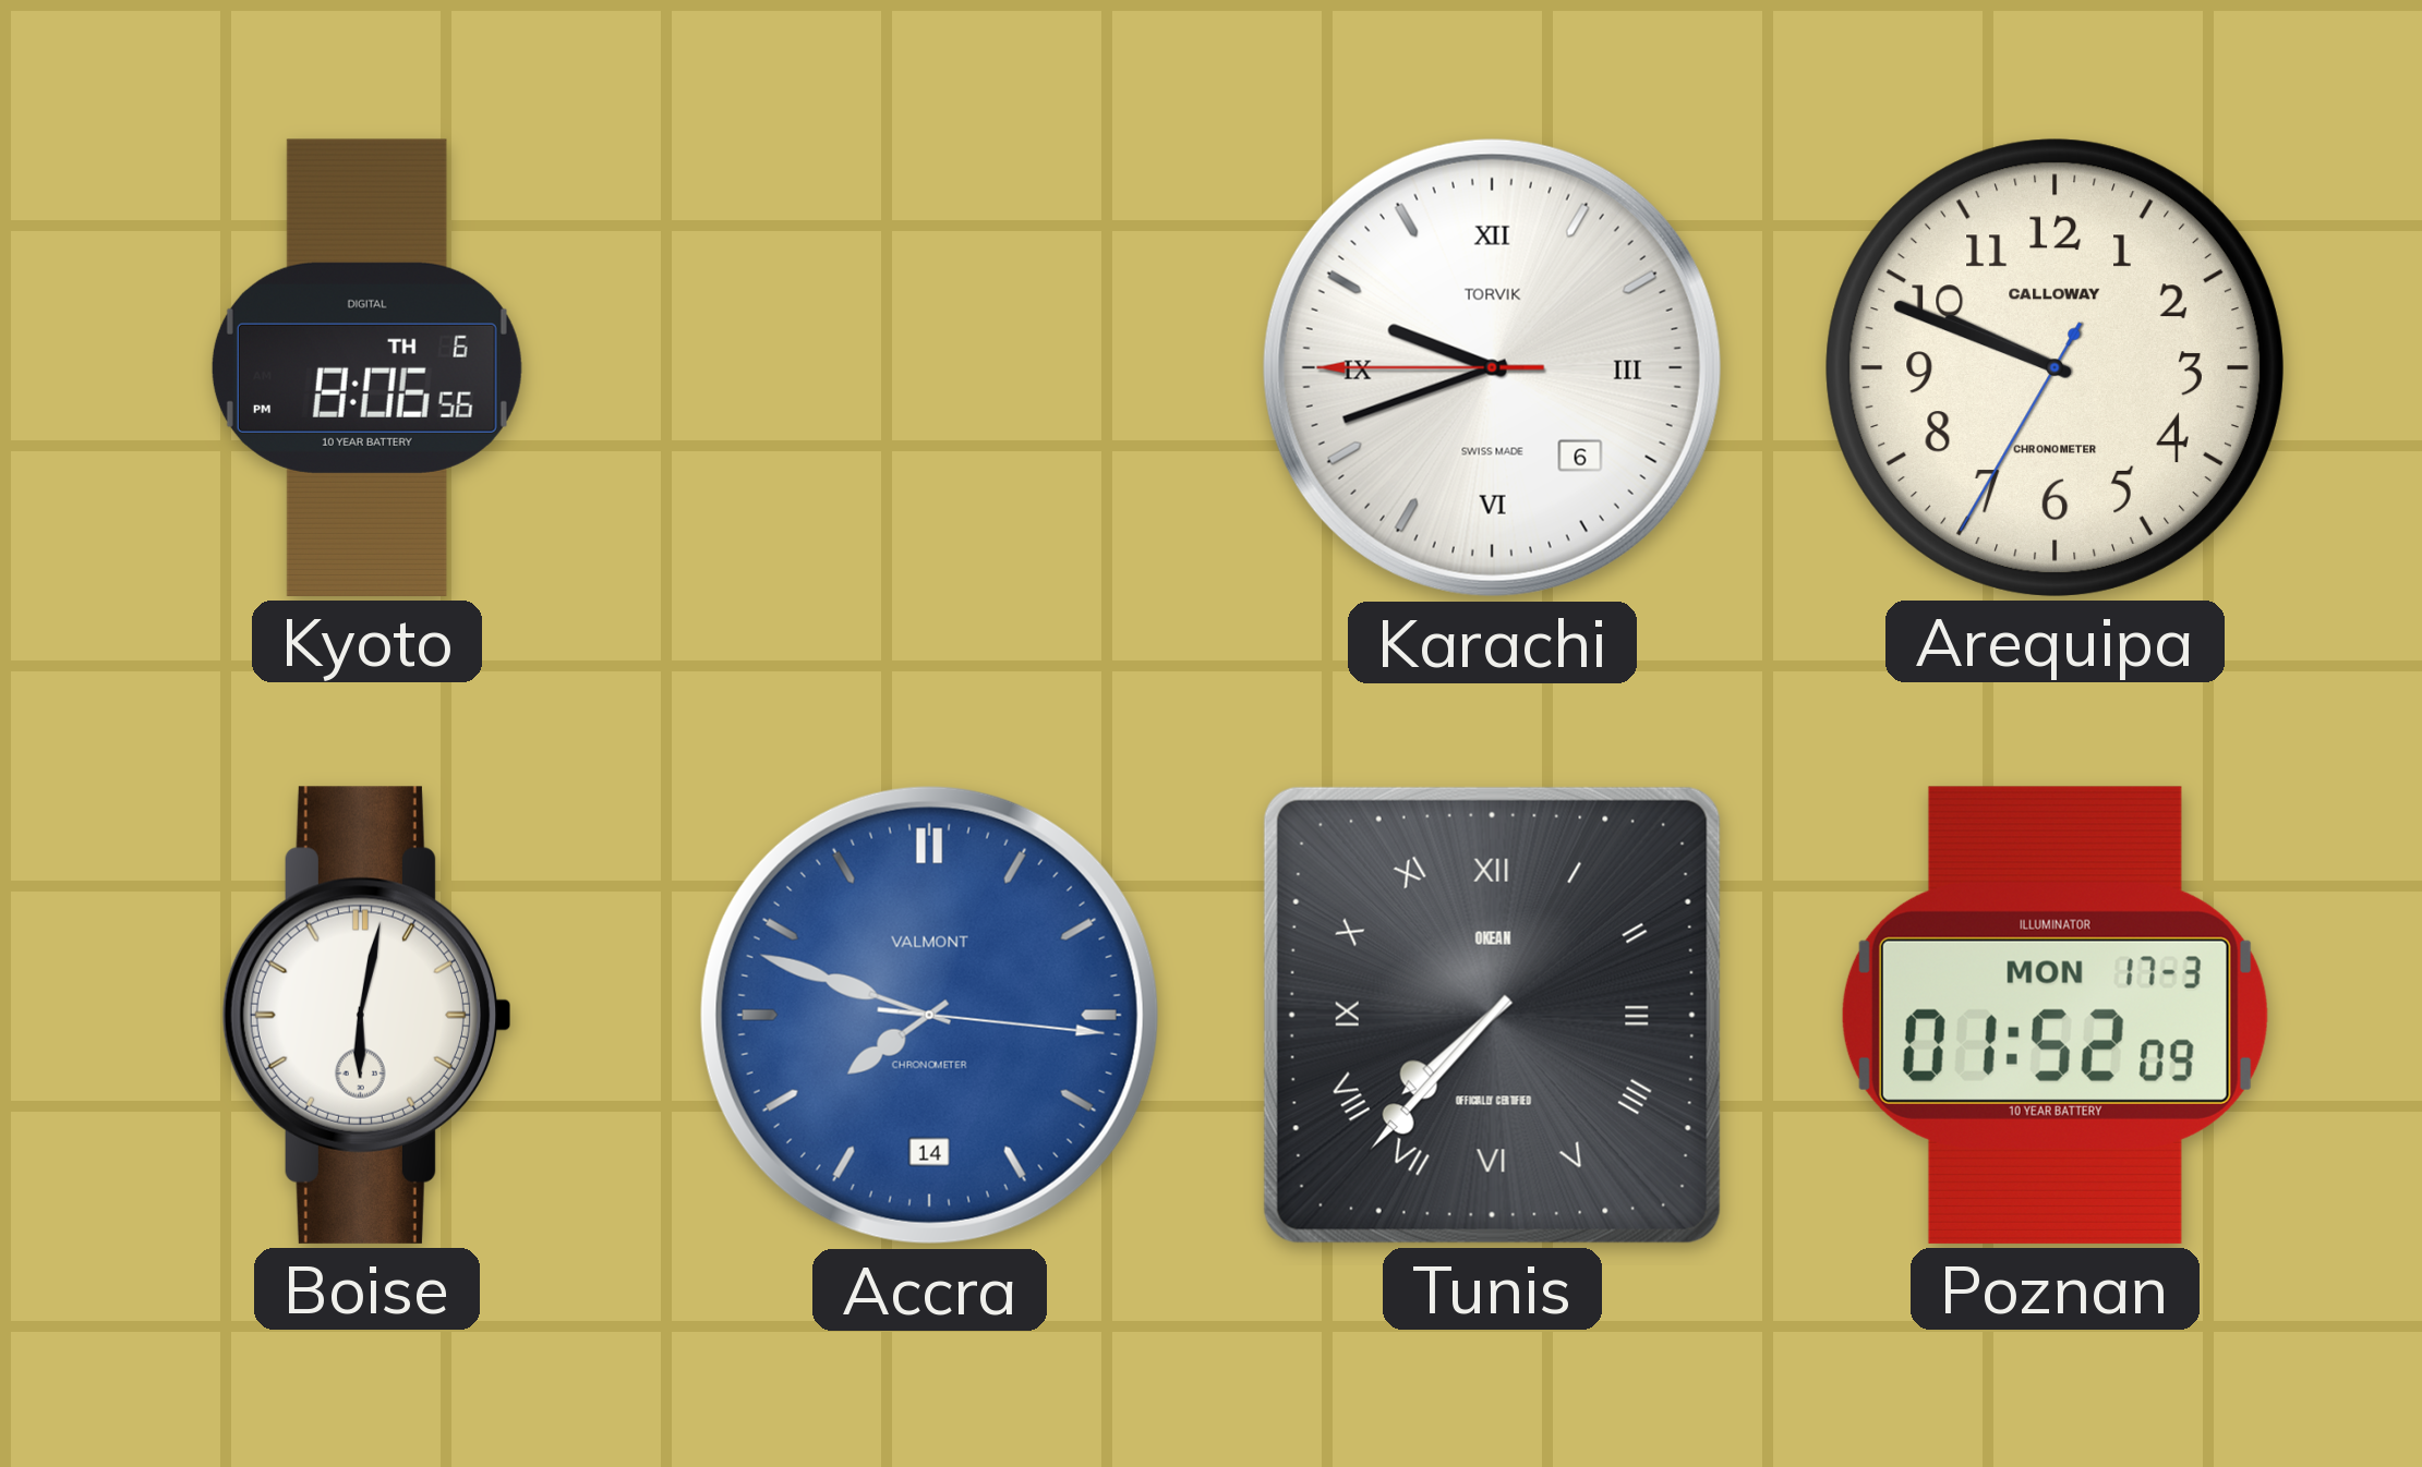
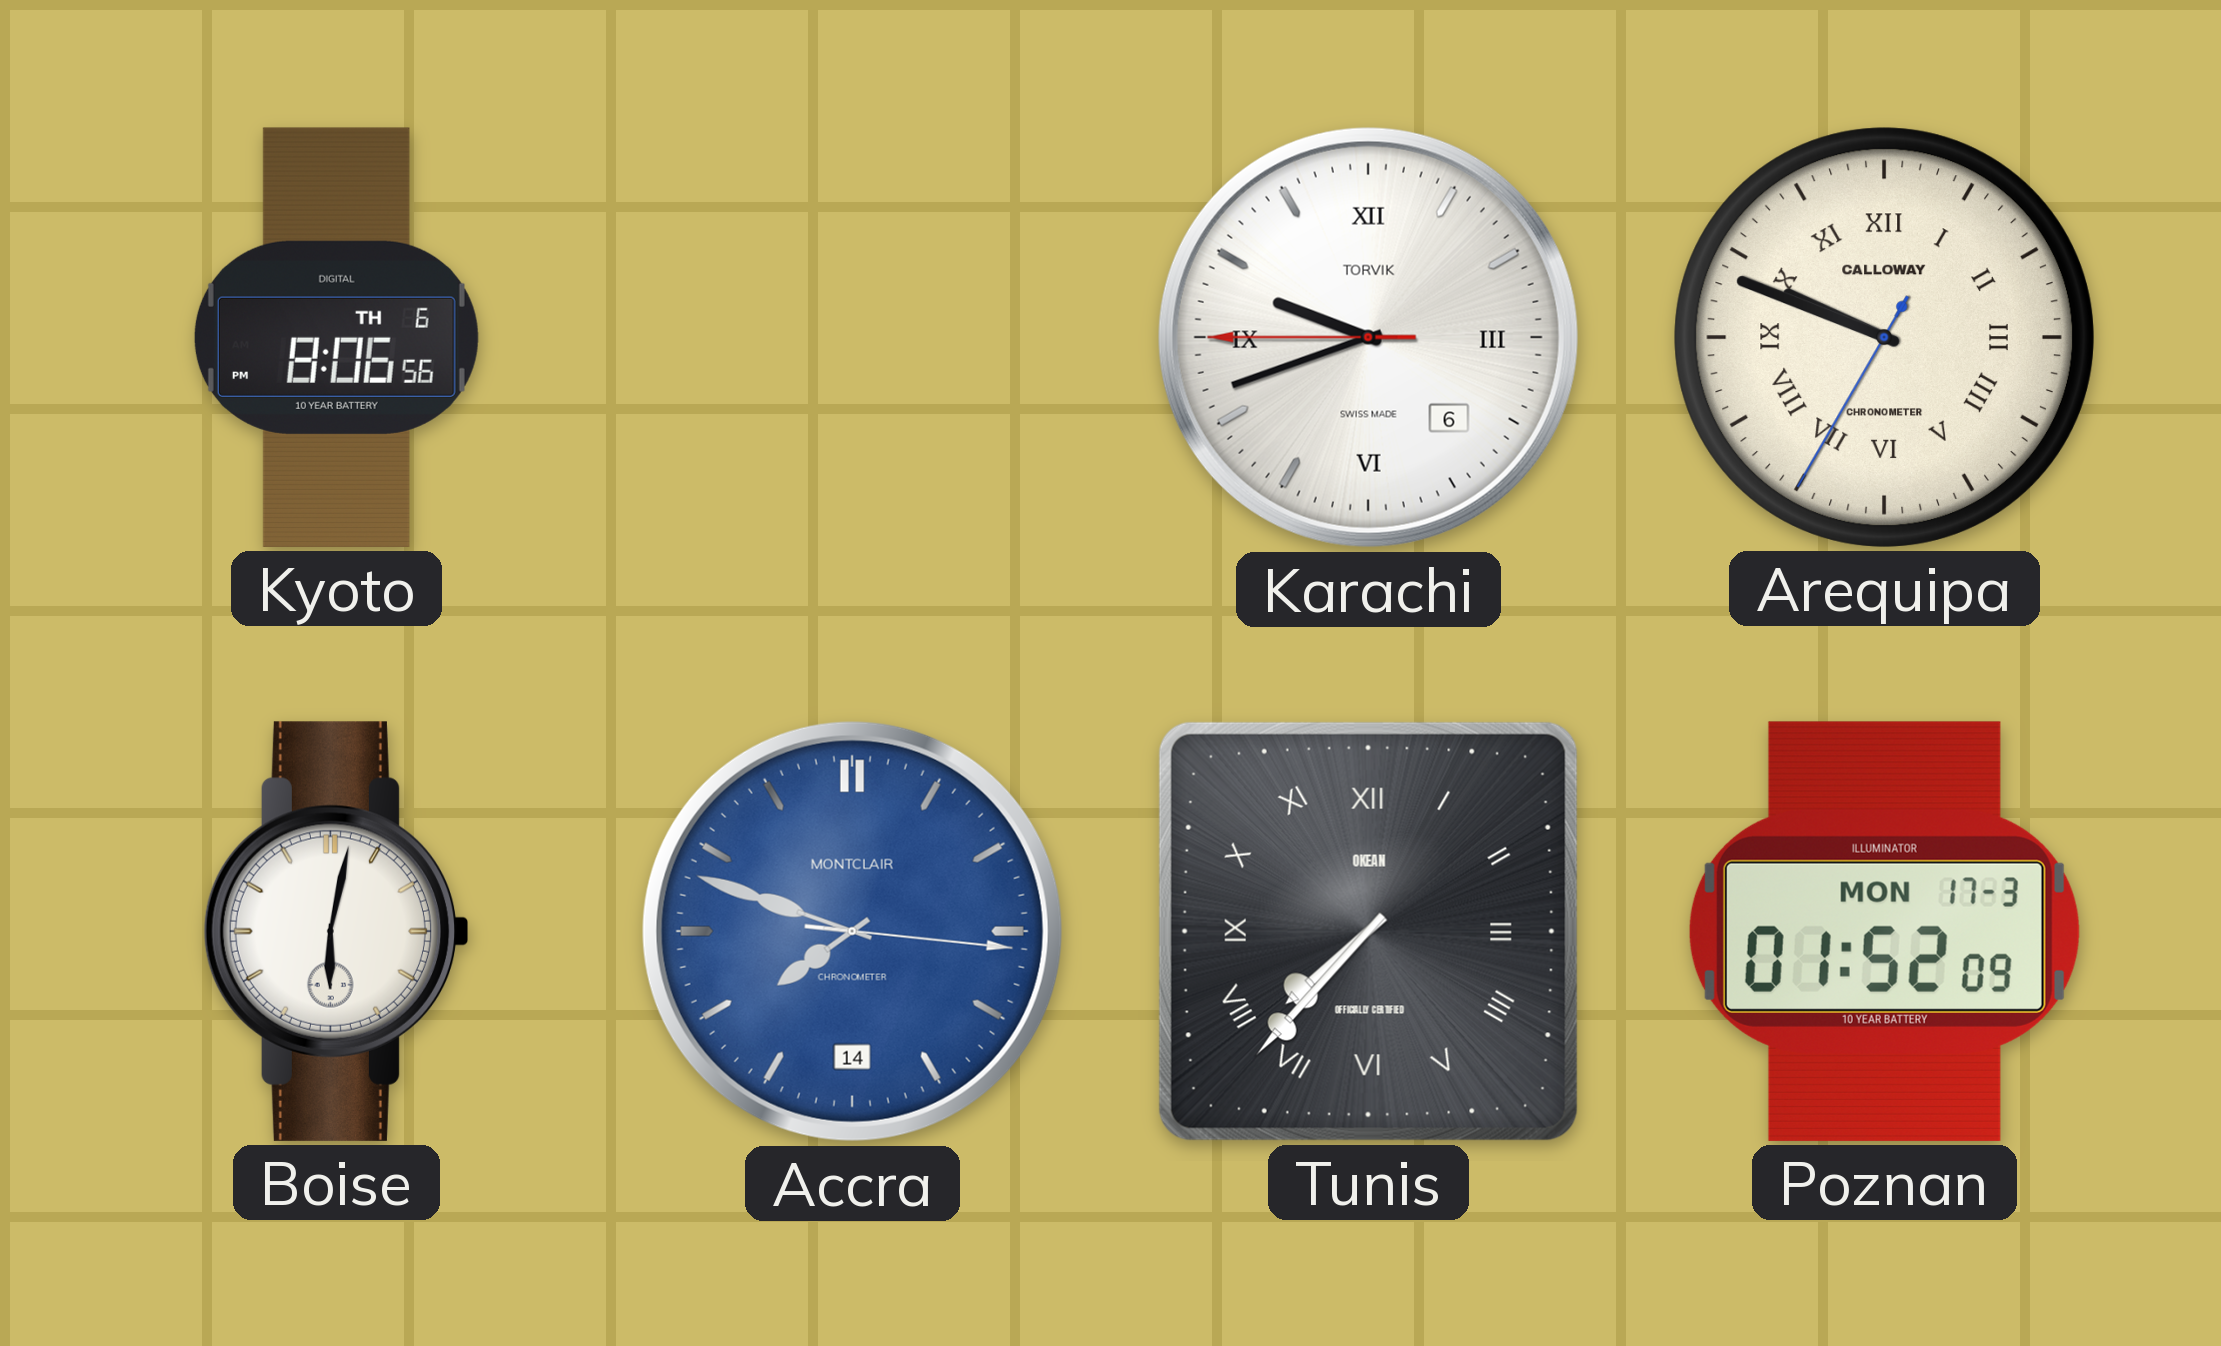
Arequipa numerals: Arabic -> Roman (1884, 337)
Accra brand: VALMONT -> MONTCLAIR (852, 931)
